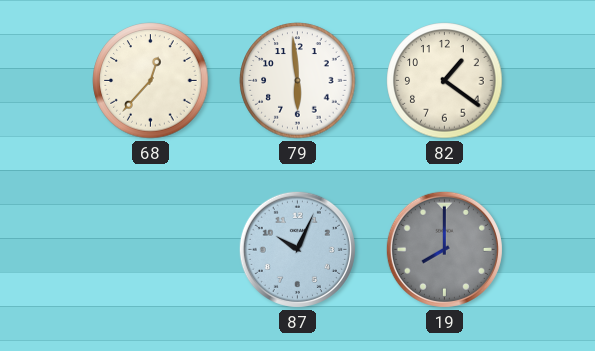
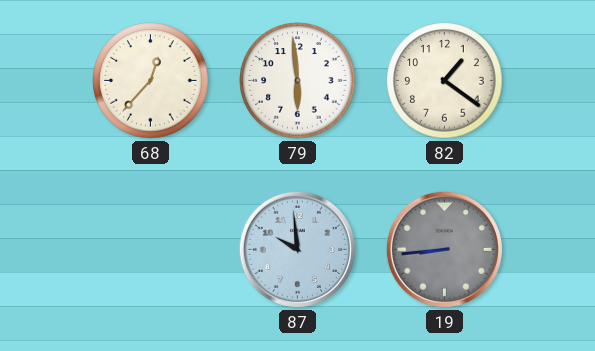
87: 10:04 -> 9:59 (297, 249)
19: 8:00 -> 8:44 (444, 249)
